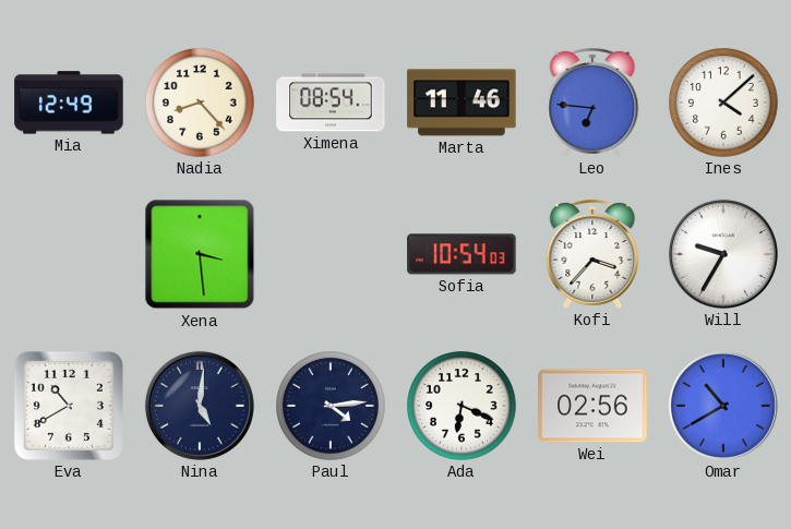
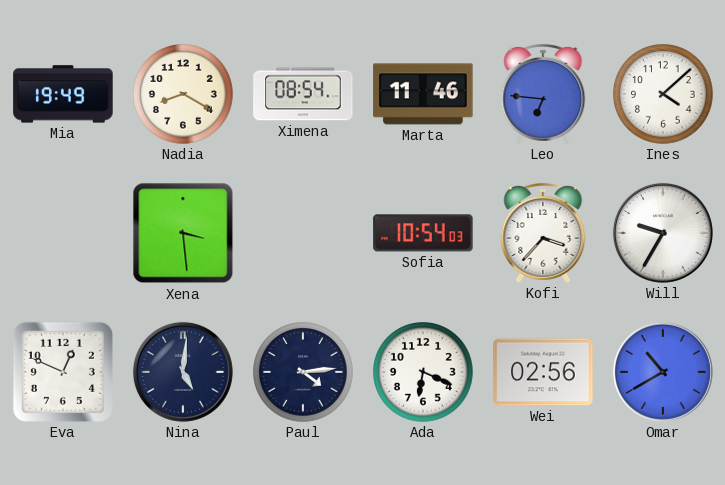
Mia: 12:49 -> 19:49 (63, 94)
Nadia: 8:23 -> 8:20 (183, 94)
Eva: 10:40 -> 12:49 (63, 372)
